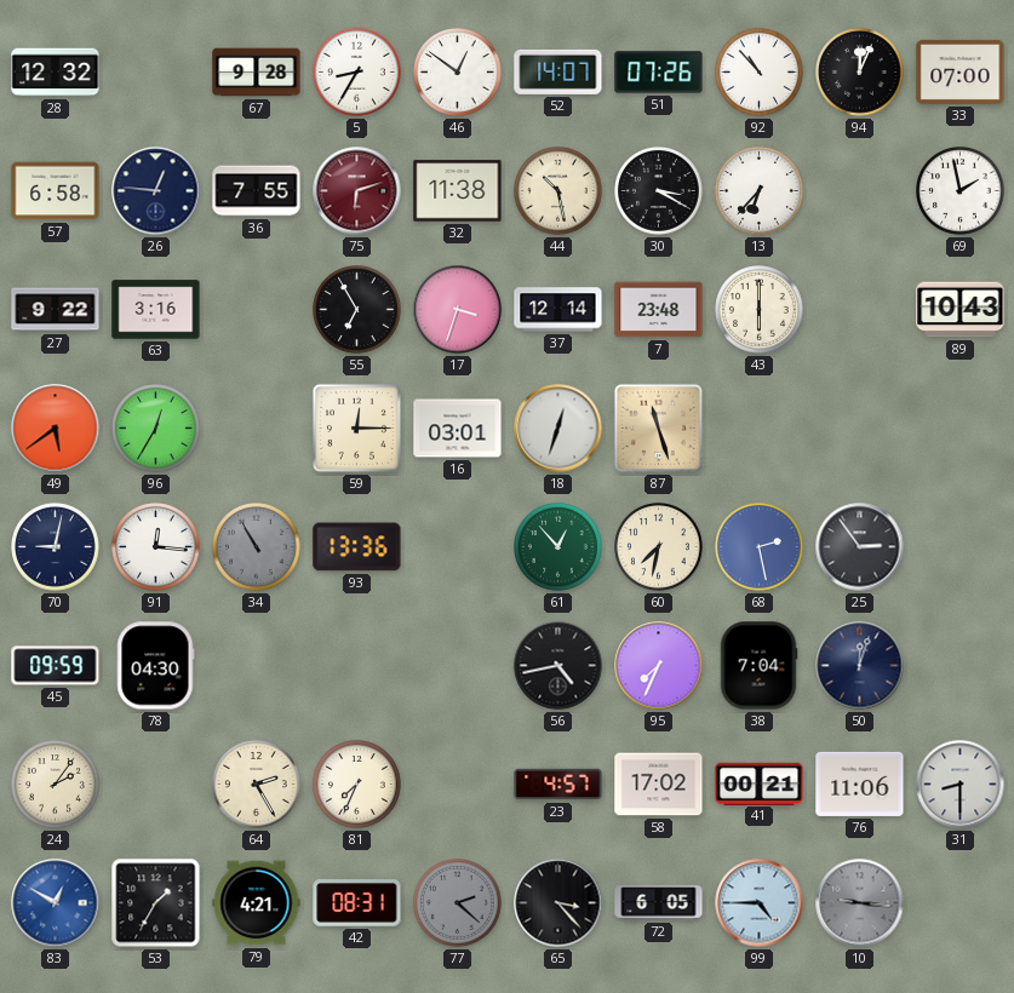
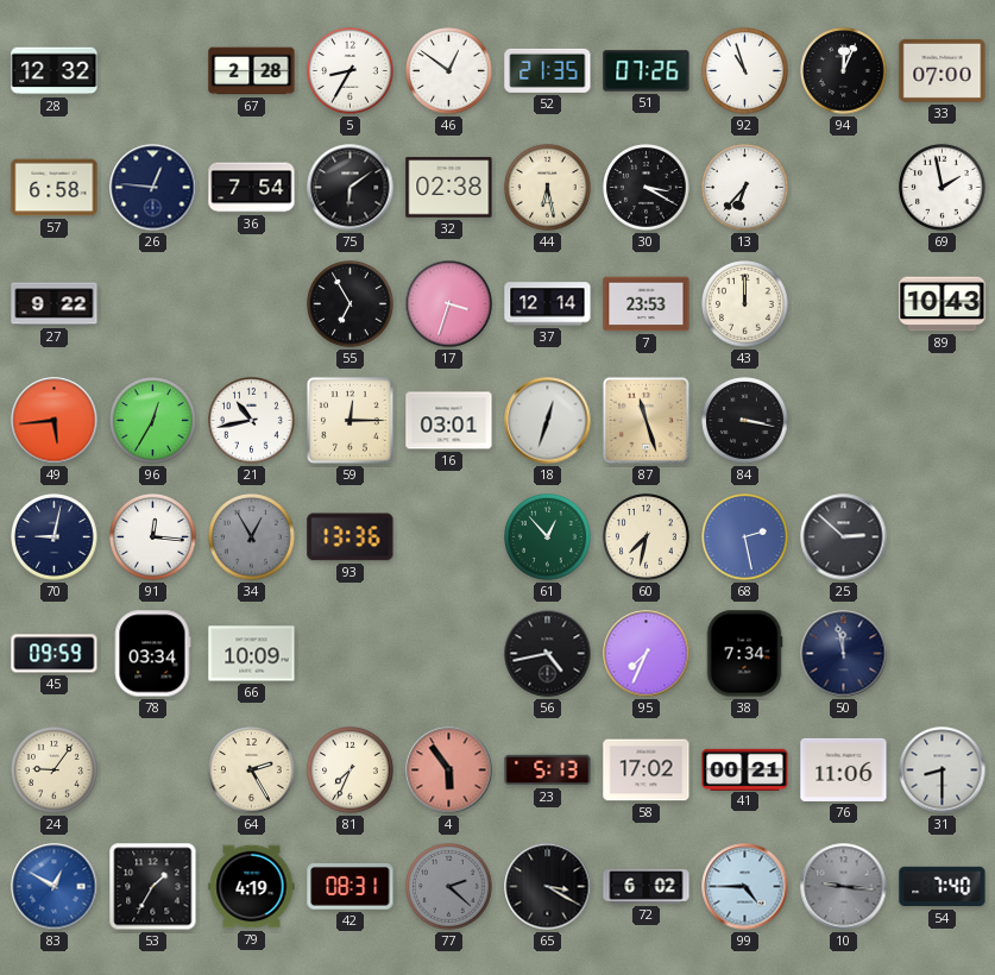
67: 9:28 -> 2:28 (252, 71)
52: 14:07 -> 21:35 (548, 70)
92: 10:53 -> 10:57 (745, 71)
36: 7:55 -> 7:54 (252, 188)
75: 6:12 -> 6:09 (351, 188)
75 dial: burgundy -> black (351, 188)
32: 11:38 -> 02:38 (449, 188)
44: 10:28 -> 6:28 (548, 188)
63: 3:16 -> none (156, 310)
7: 23:48 -> 23:53 (647, 304)
43: 6:00 -> 12:00 (745, 304)
49: 5:39 -> 5:44 (55, 421)
21: none -> 10:43 (252, 421)
84: none -> 3:17 (745, 421)
34: 10:55 -> 12:55 (252, 537)
25: 2:54 -> 2:52 (844, 537)
78: 04:30 -> 03:34 (152, 654)
66: none -> 10:09 (252, 654)
38: 7:04 -> 7:34 (744, 654)
50: 12:03 -> 11:58 (844, 654)
24: 2:06 -> 9:06 (55, 770)
4: none -> 5:54 (449, 770)
23: 4:57 -> 5:13 (548, 770)
79: 4:21 -> 4:19 (252, 887)
65: 3:23 -> 3:20 (548, 887)
72: 6:05 -> 6:02 (647, 887)
54: none -> 7:40 (943, 887)
